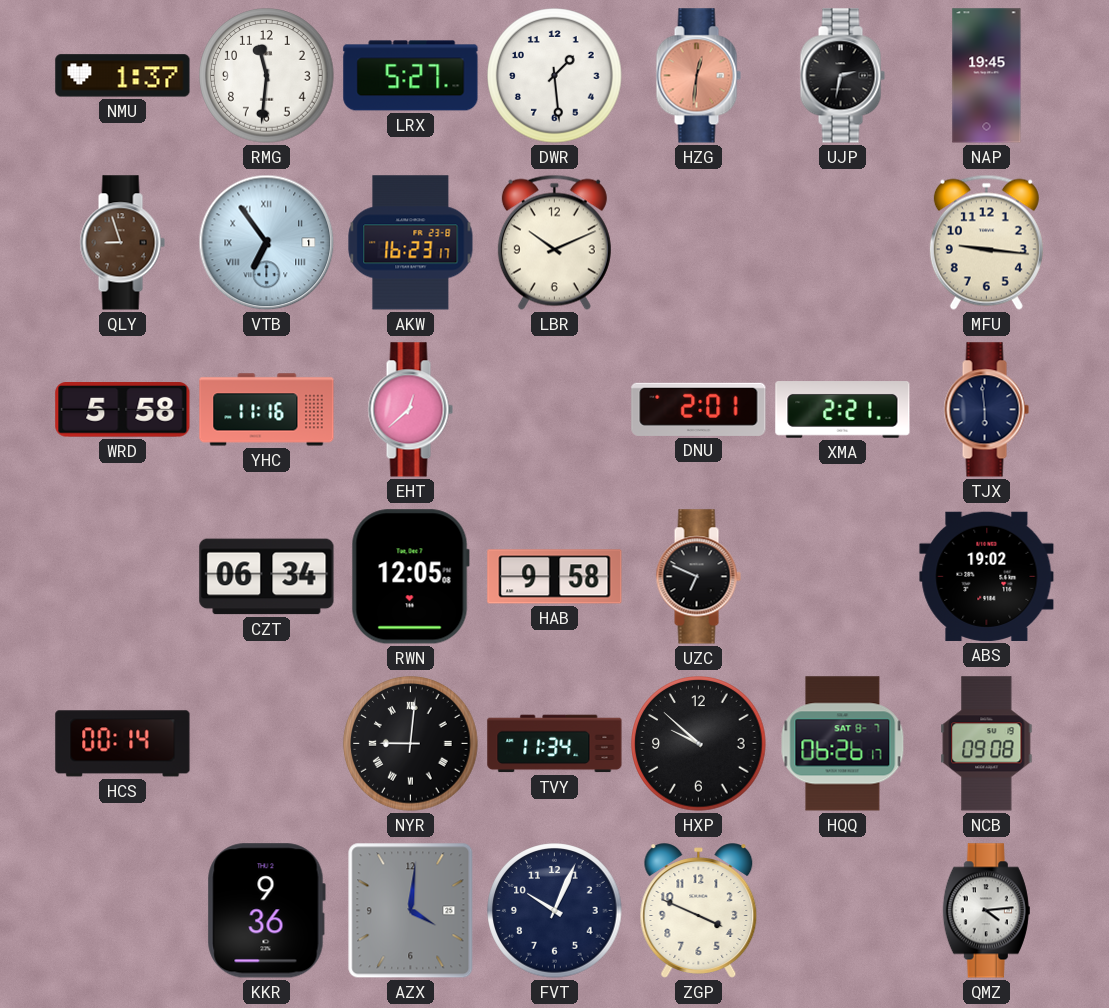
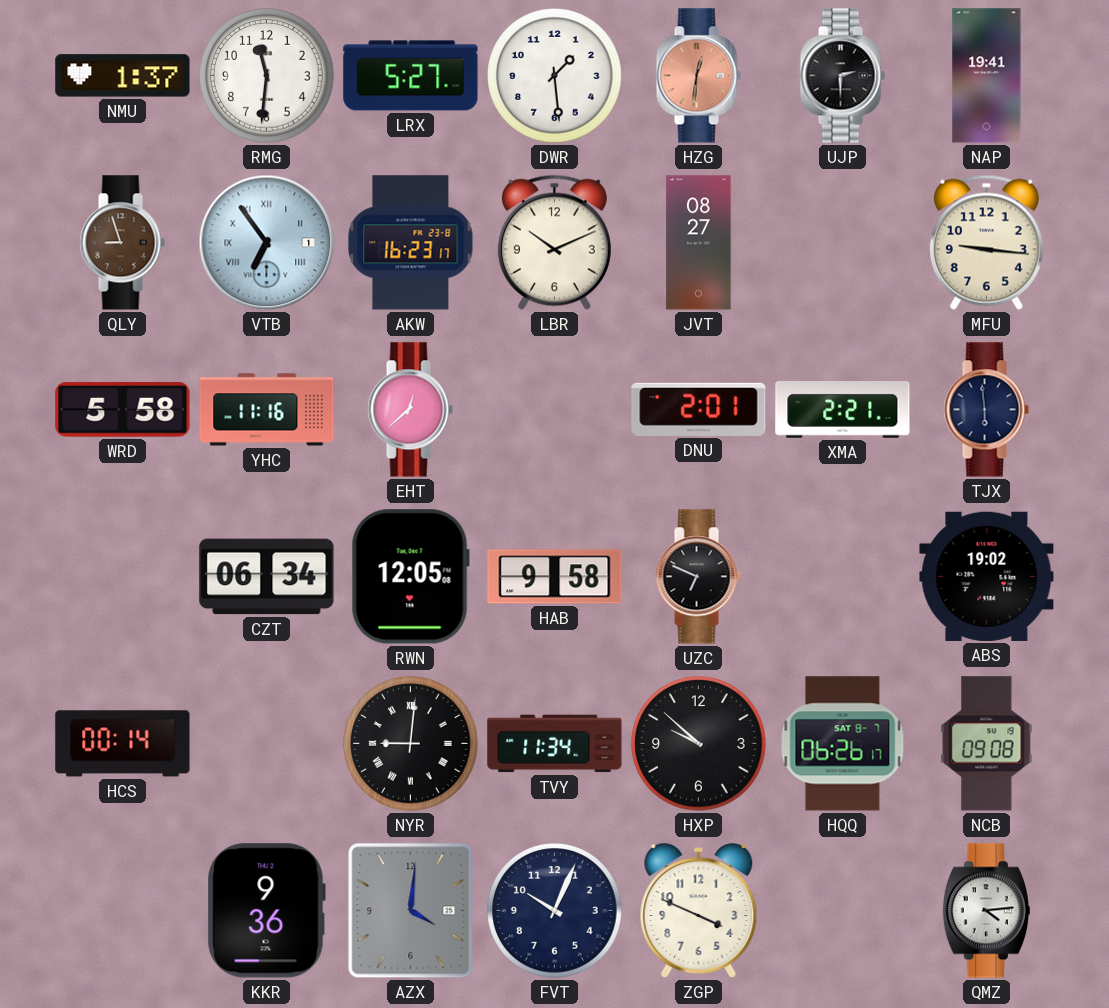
UJP: 2:32 -> 2:30 (842, 76)
NAP: 19:45 -> 19:41 (987, 76)
JVT: none -> 08:27 (699, 243)
